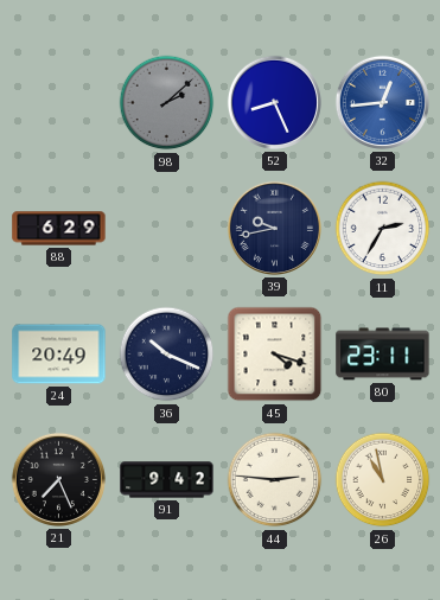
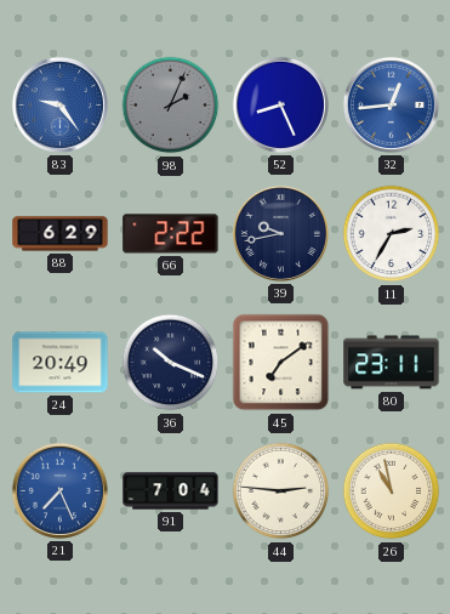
83: none -> 9:24 (59, 104)
98: 2:08 -> 2:04 (171, 106)
66: none -> 2:22 (171, 234)
45: 4:18 -> 7:09 (281, 363)
21 dial: black -> blue (59, 490)
91: 9:42 -> 7:04 (171, 491)
